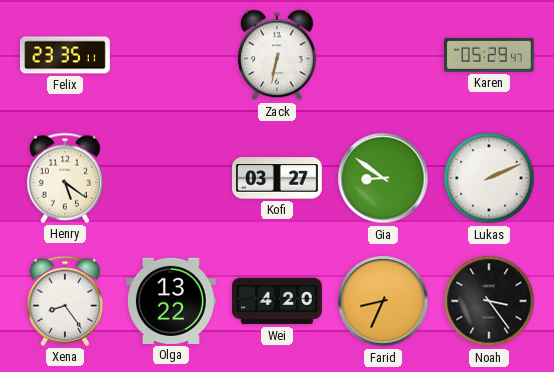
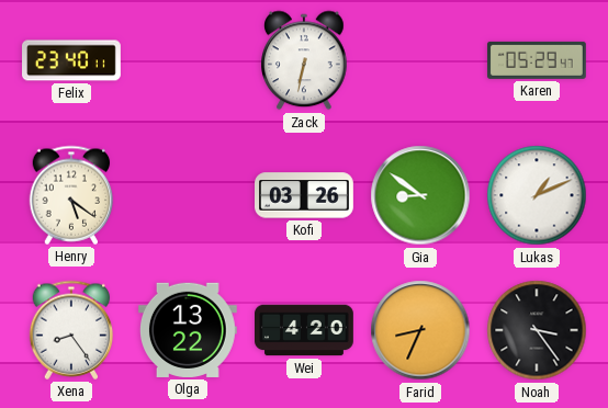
Felix: 23:35 -> 23:40 (72, 60)
Kofi: 03:27 -> 03:26 (305, 195)
Lukas: 2:11 -> 1:11 (537, 195)
